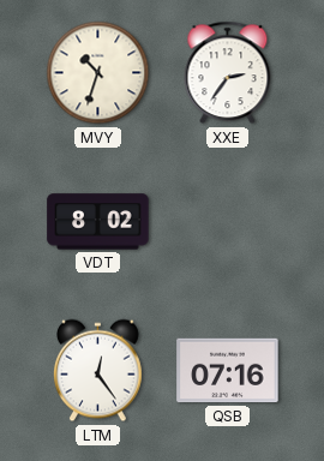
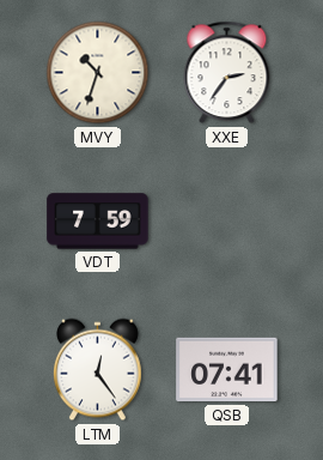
VDT: 8:02 -> 7:59 (98, 222)
QSB: 07:16 -> 07:41 (227, 370)
